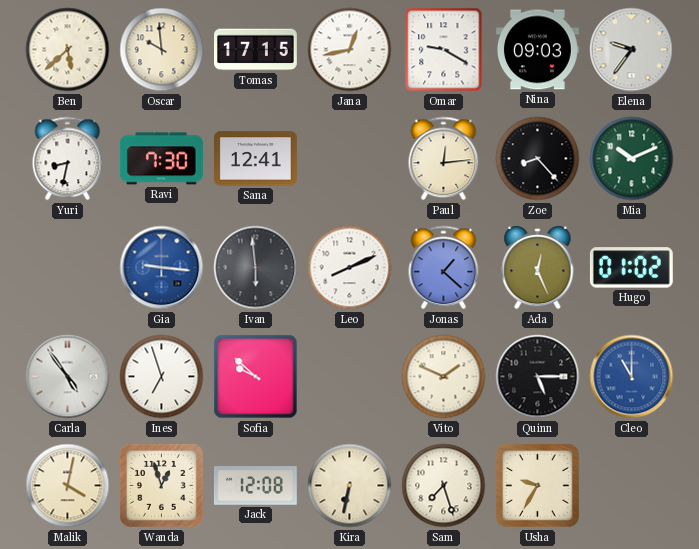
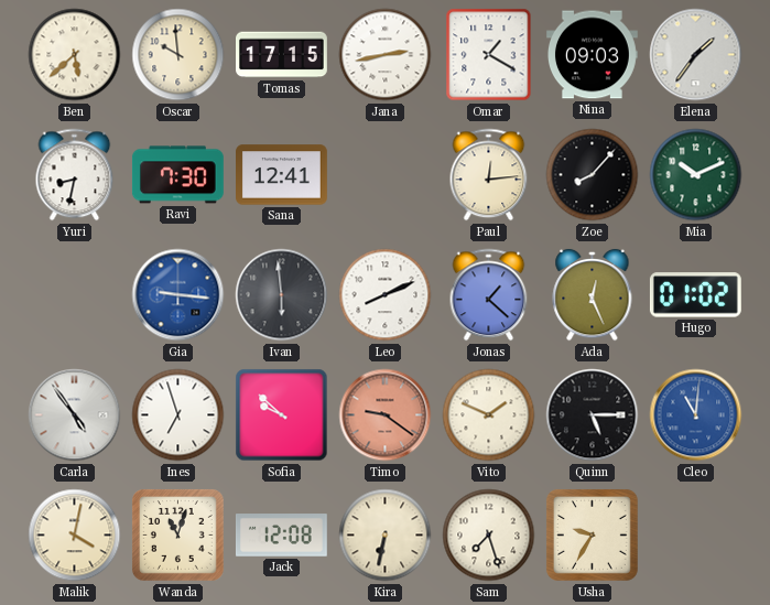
Jana: 12:43 -> 2:43 (386, 55)
Omar: 9:20 -> 1:20 (489, 55)
Elena: 9:36 -> 1:36 (696, 55)
Zoe: 8:23 -> 8:07 (593, 175)
Timo: none -> 9:21 (386, 415)
Cleo: 11:00 -> 11:01 (696, 415)
Wanda: 12:57 -> 11:03 (178, 536)
